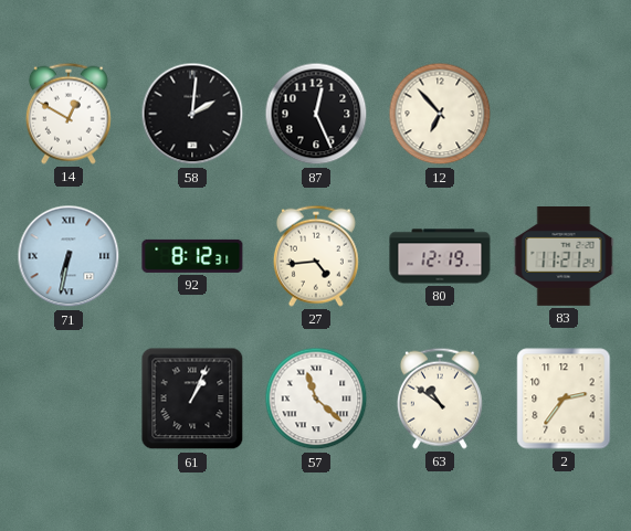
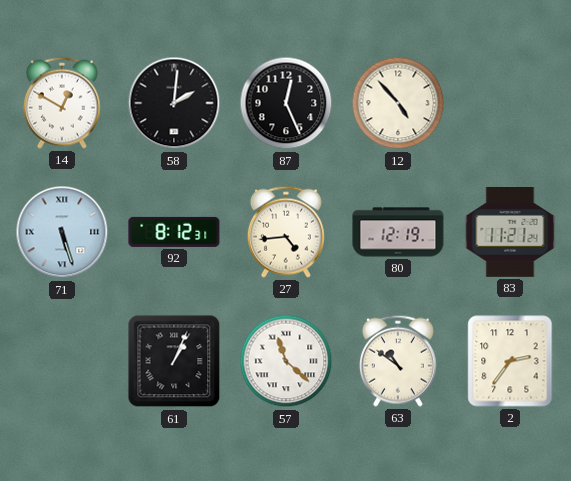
12: 6:53 -> 4:53 (398, 103)
71: 6:32 -> 5:27 (62, 232)
